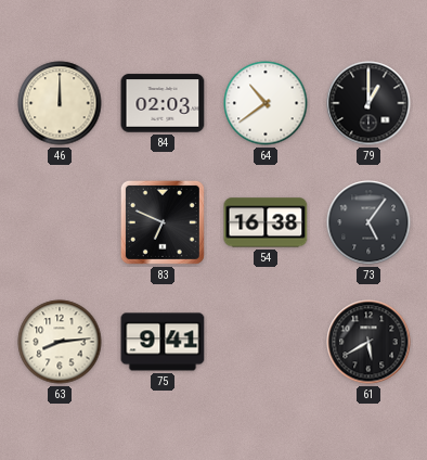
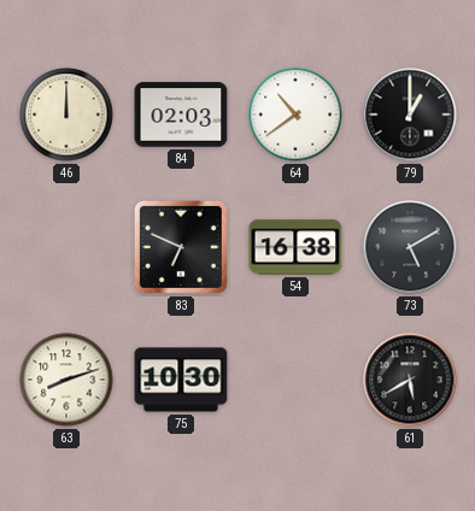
73: 5:06 -> 5:10 (410, 247)
63: 8:14 -> 8:12 (66, 380)
75: 9:41 -> 10:30 (181, 380)
